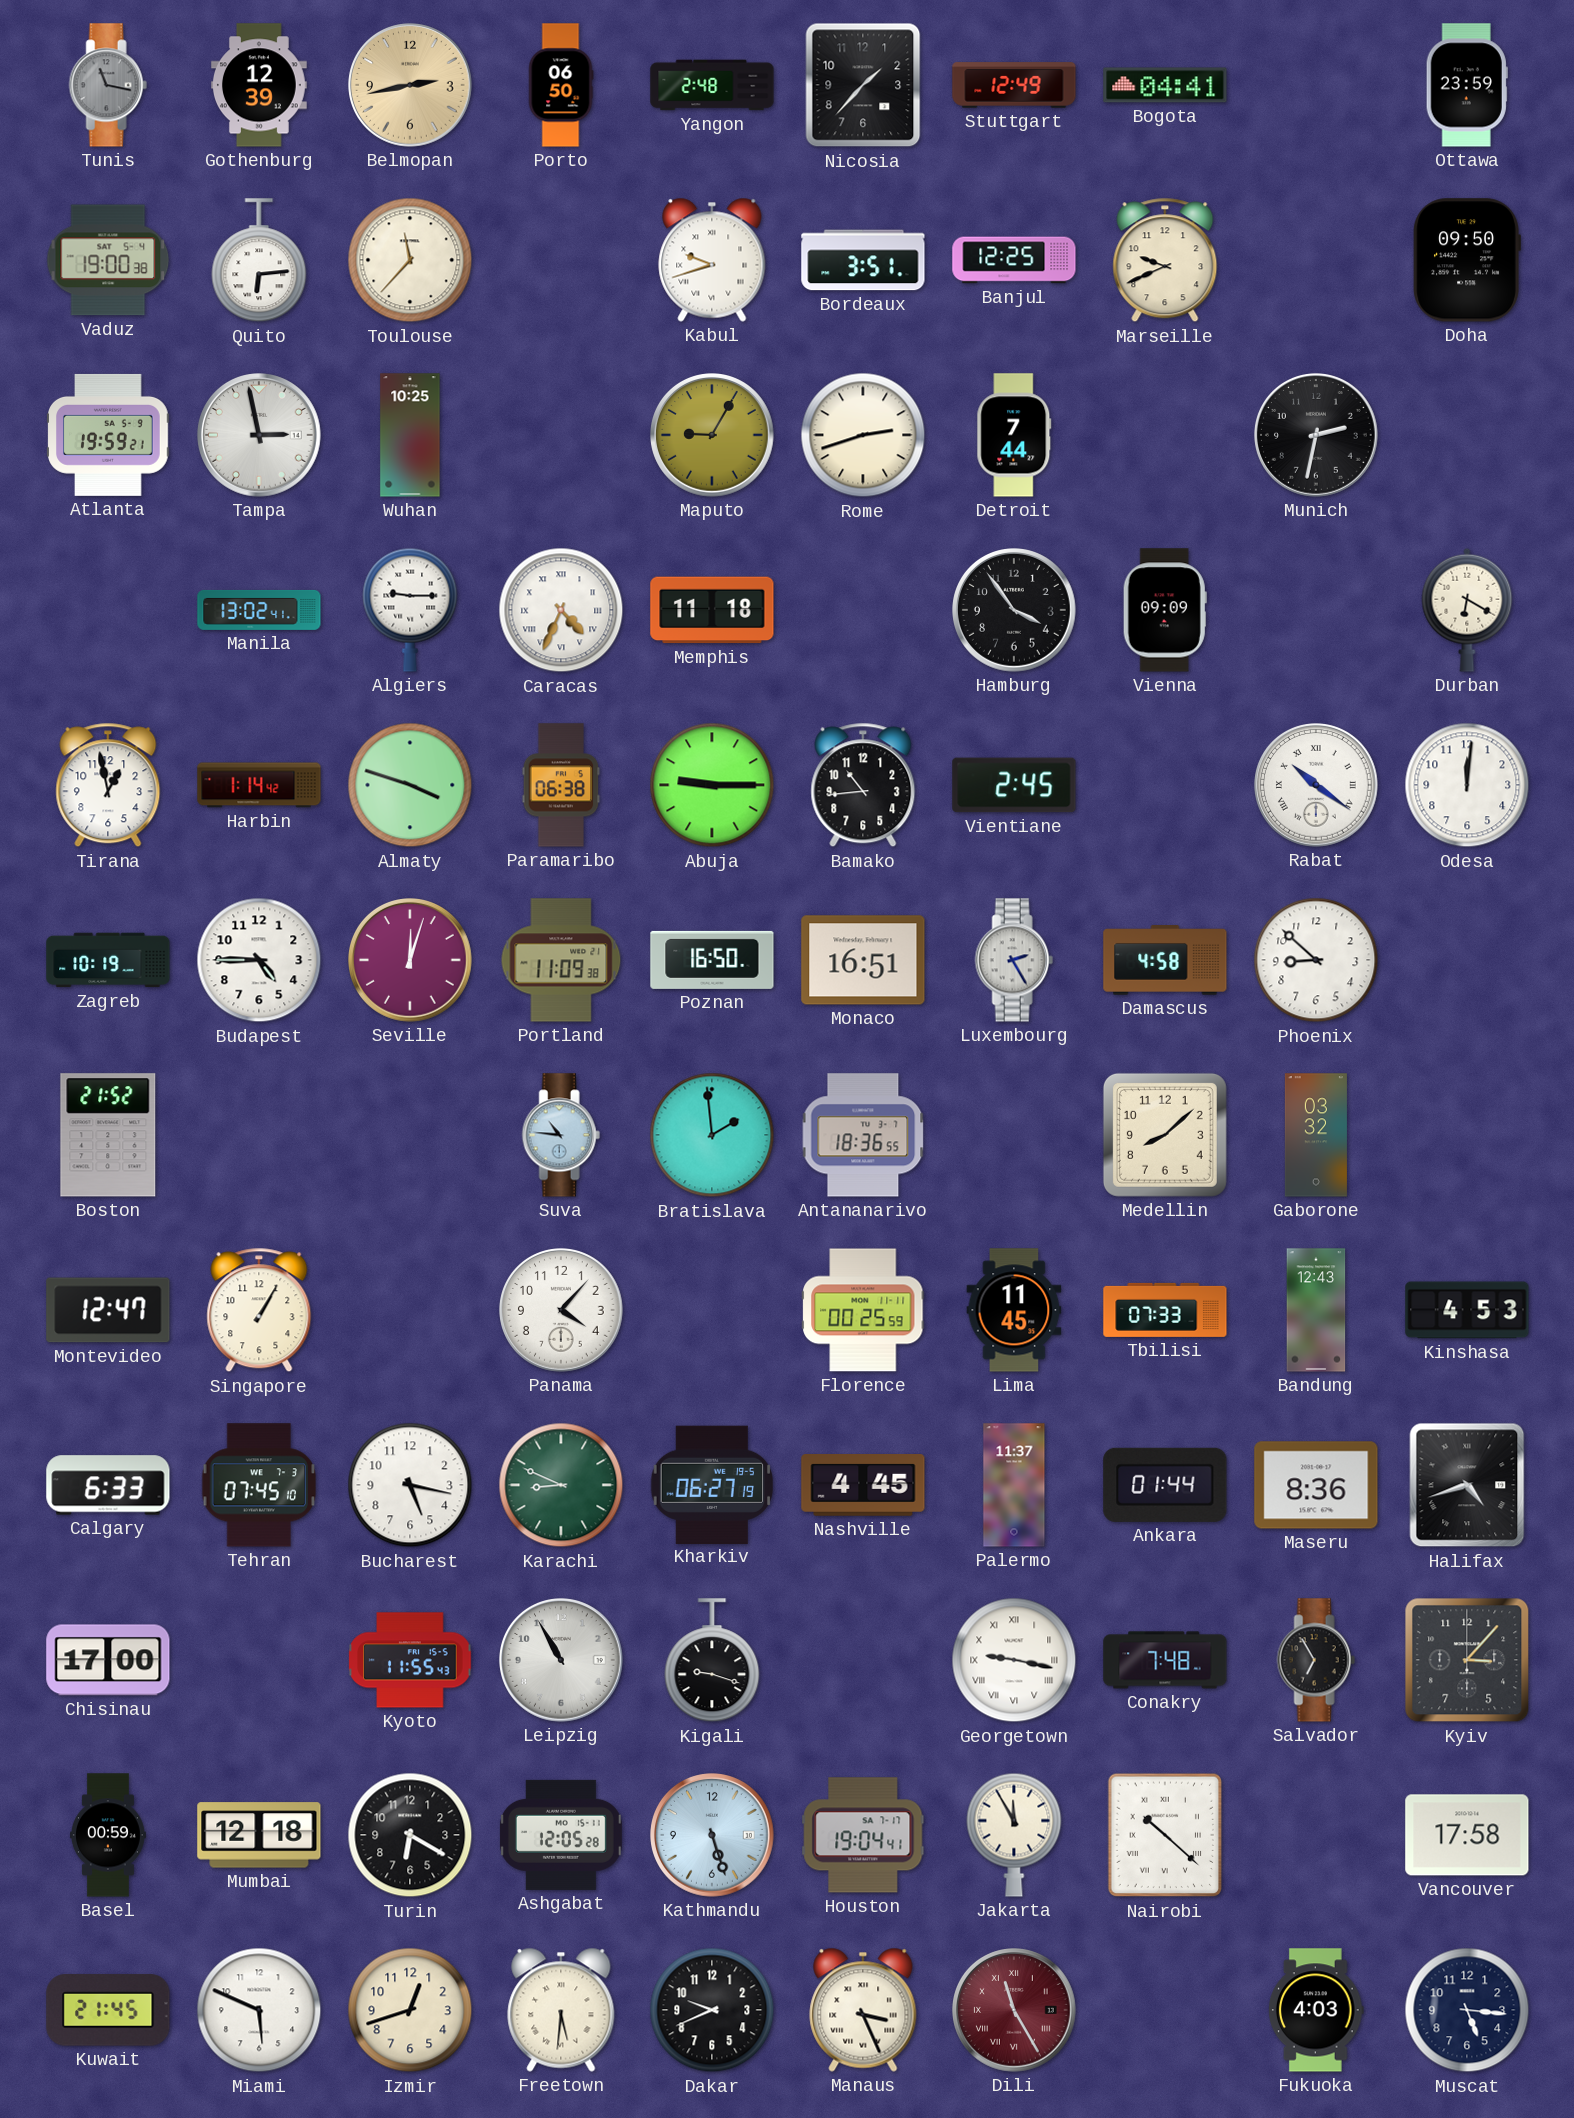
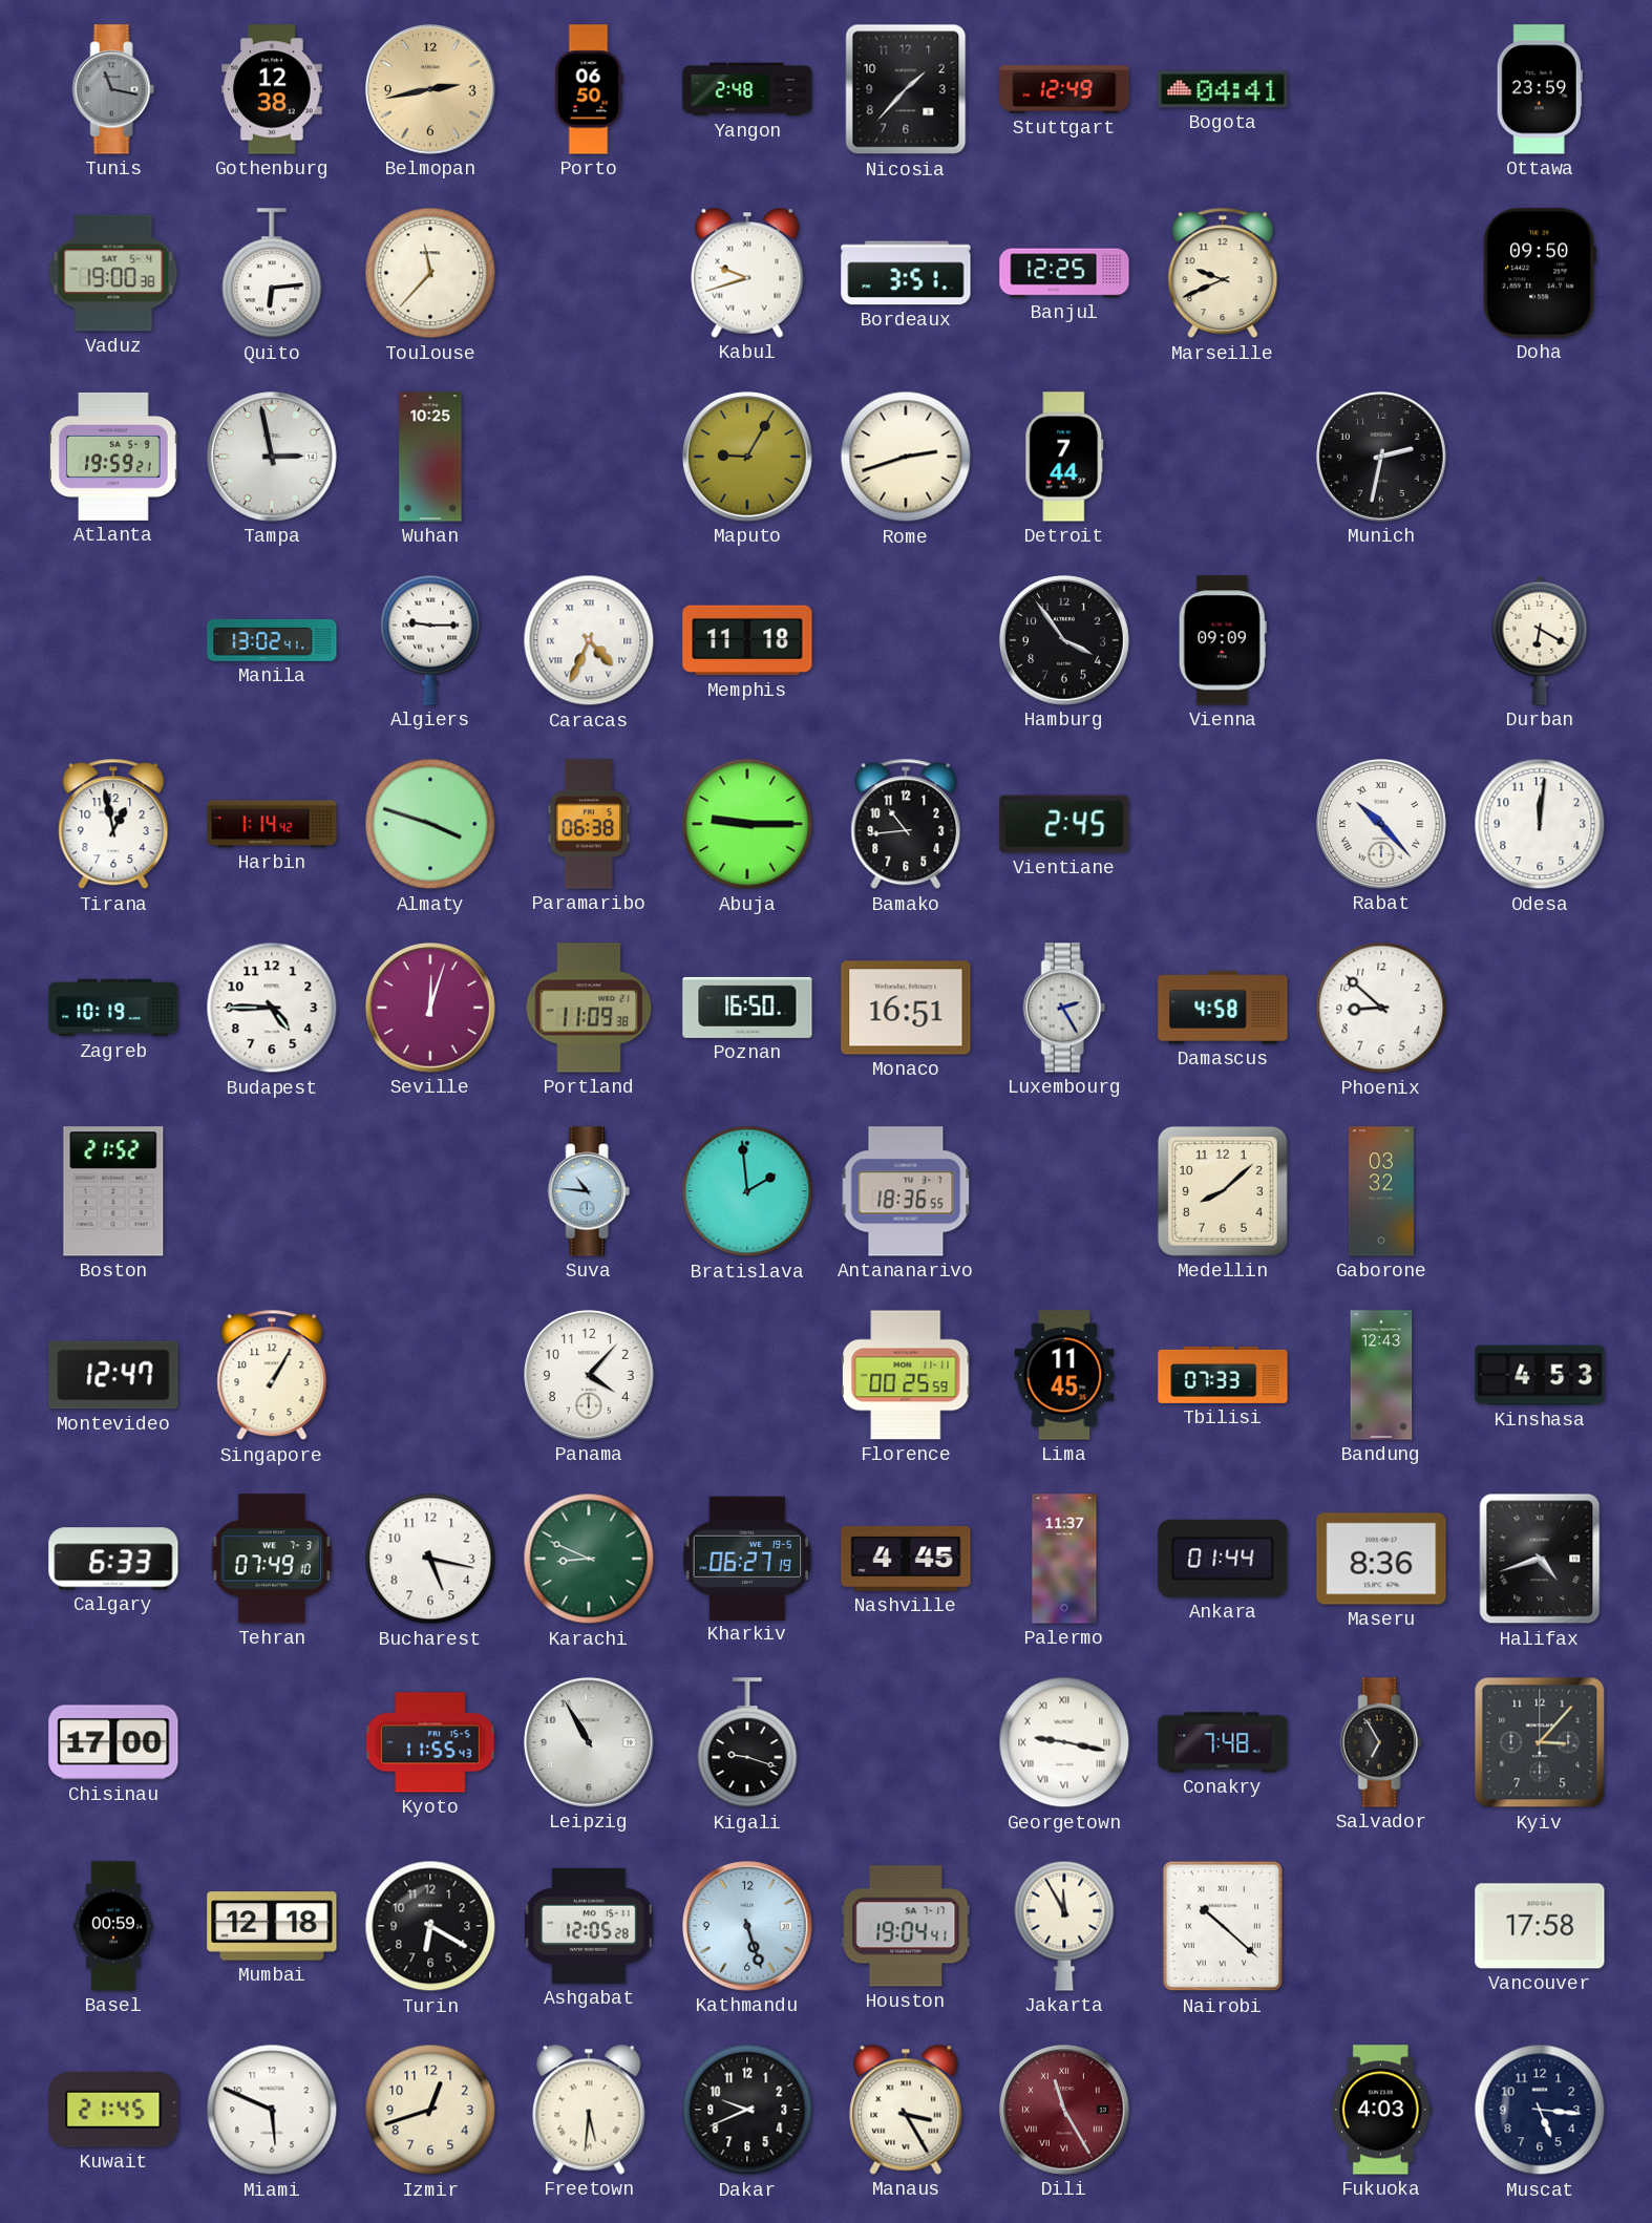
Gothenburg: 12:39 -> 12:38 (273, 89)
Rabat: 10:21 -> 10:23 (1382, 825)
Tehran: 07:45 -> 07:49 (272, 1559)
Manaus: 3:26 -> 3:25 (906, 2110)
